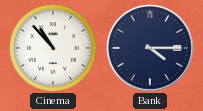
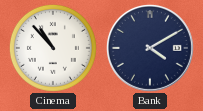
Bank: 4:15 -> 4:10 (150, 48)
